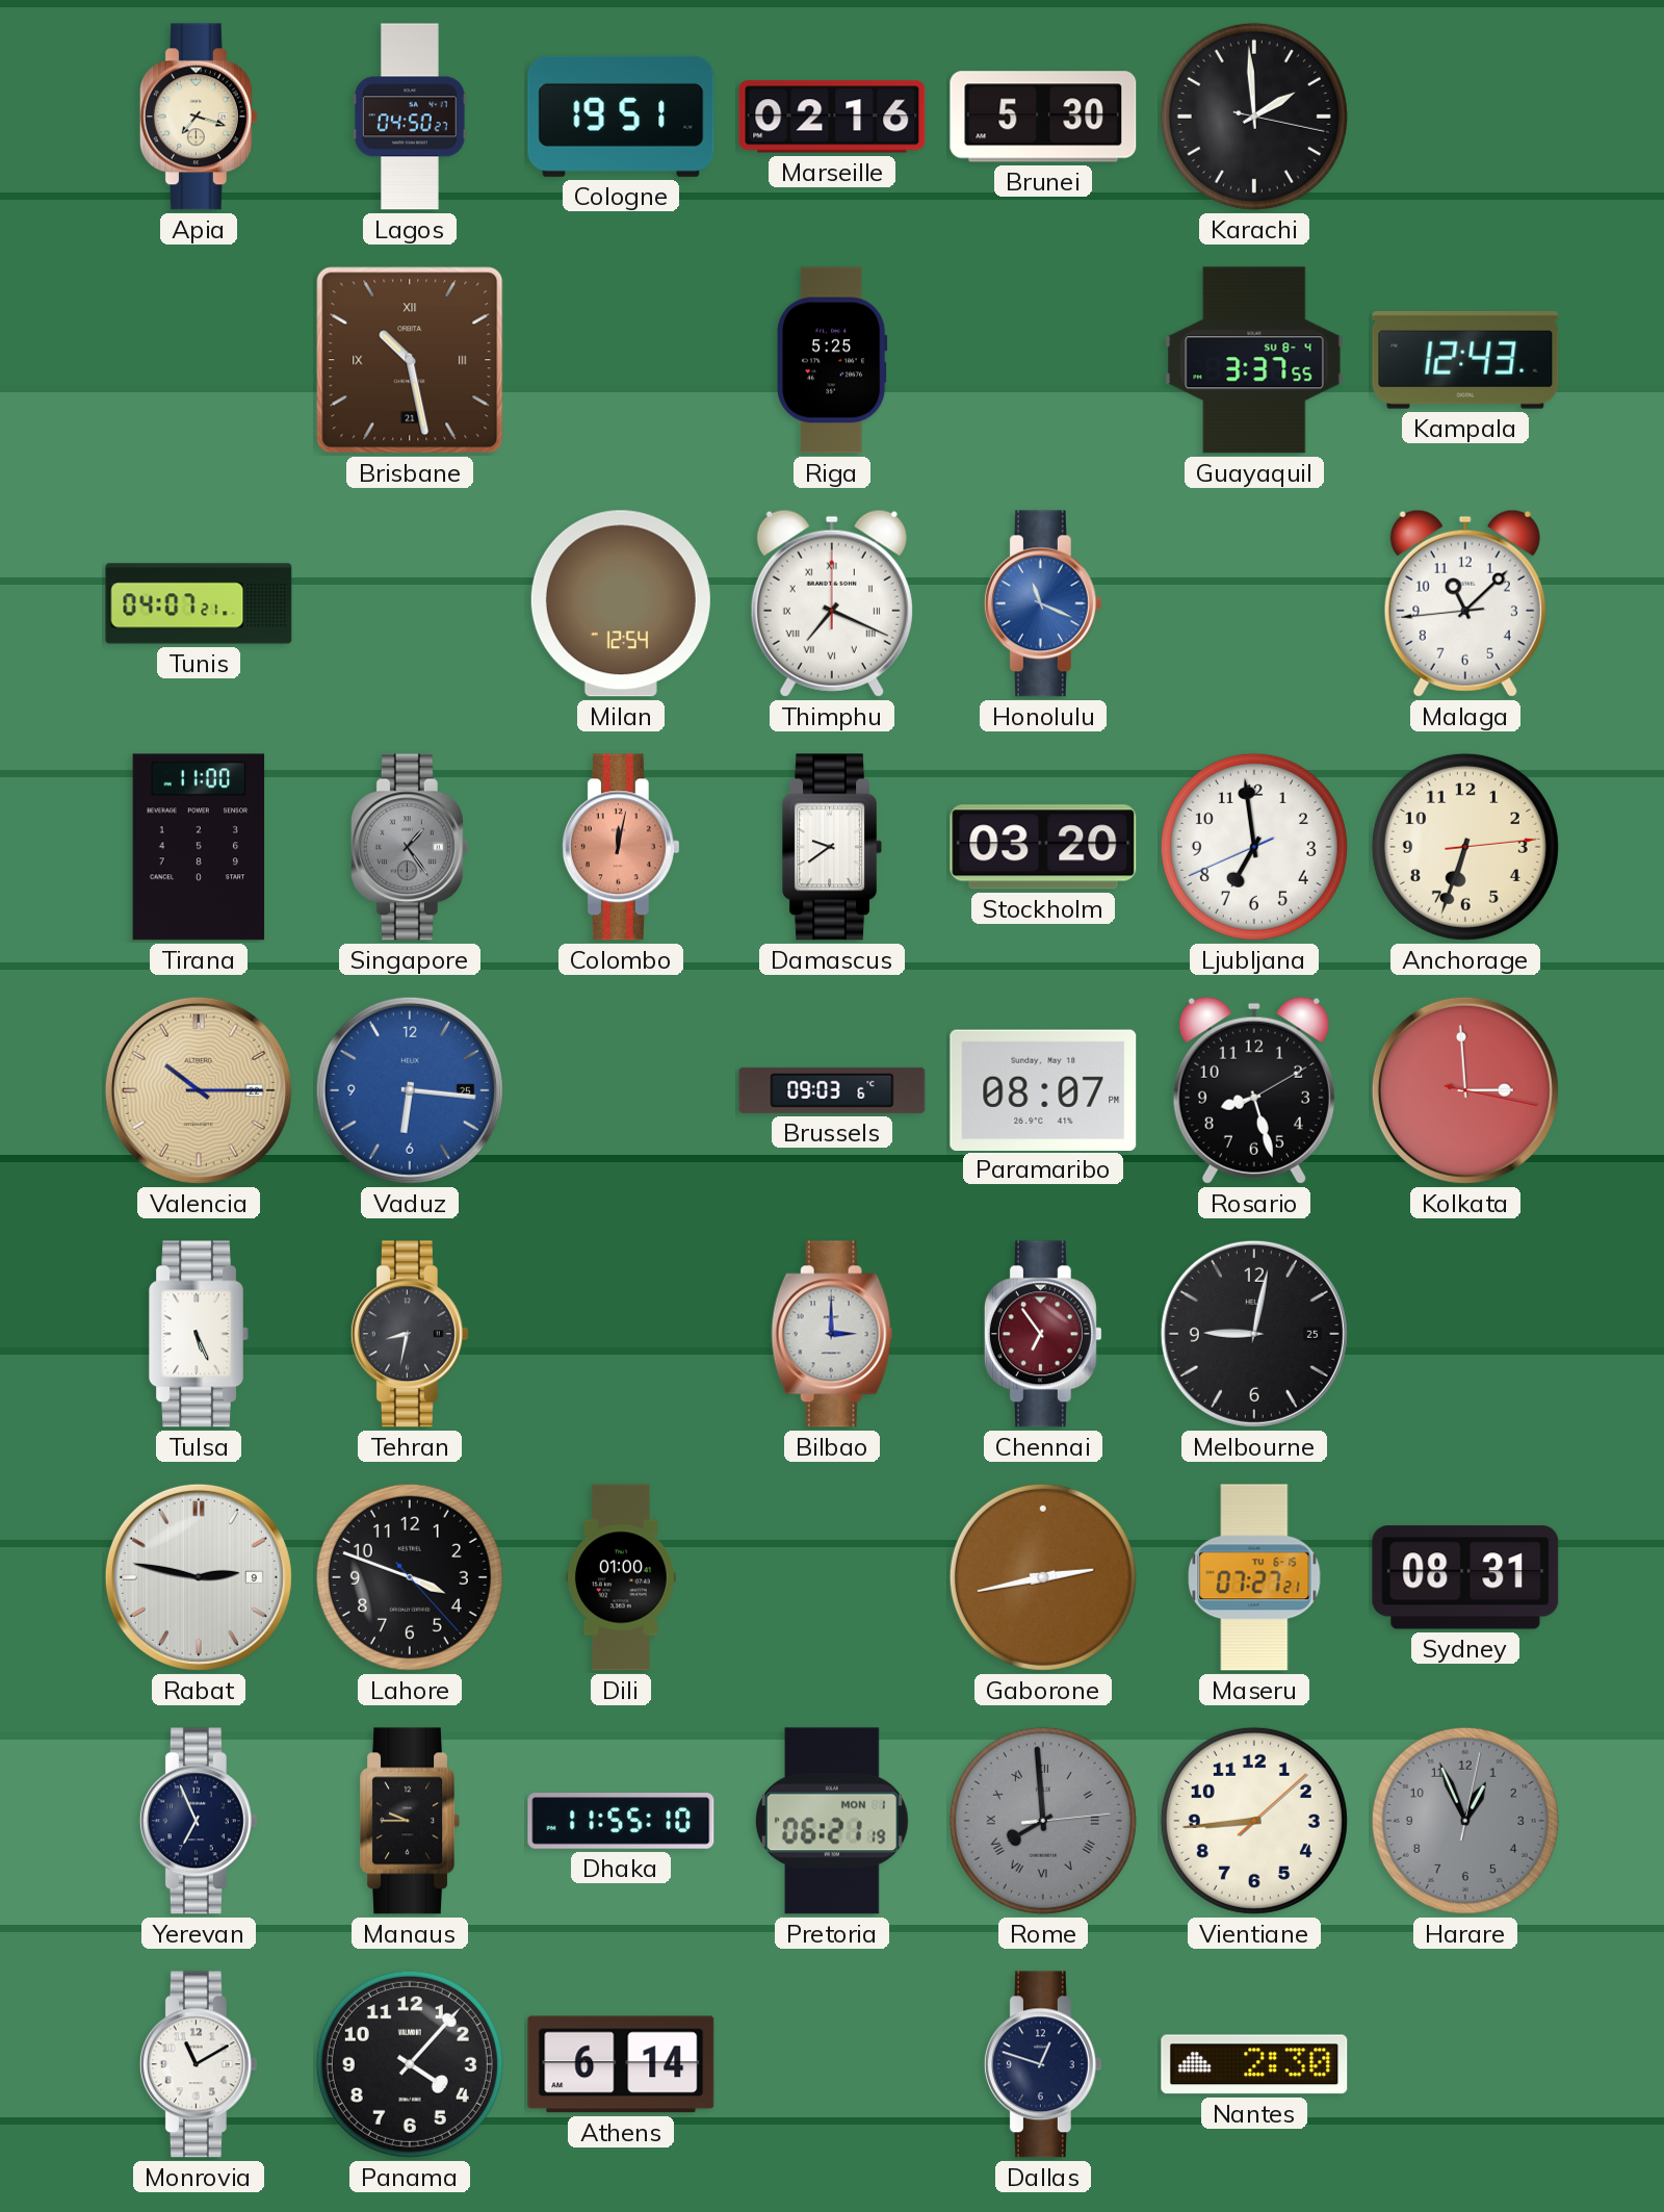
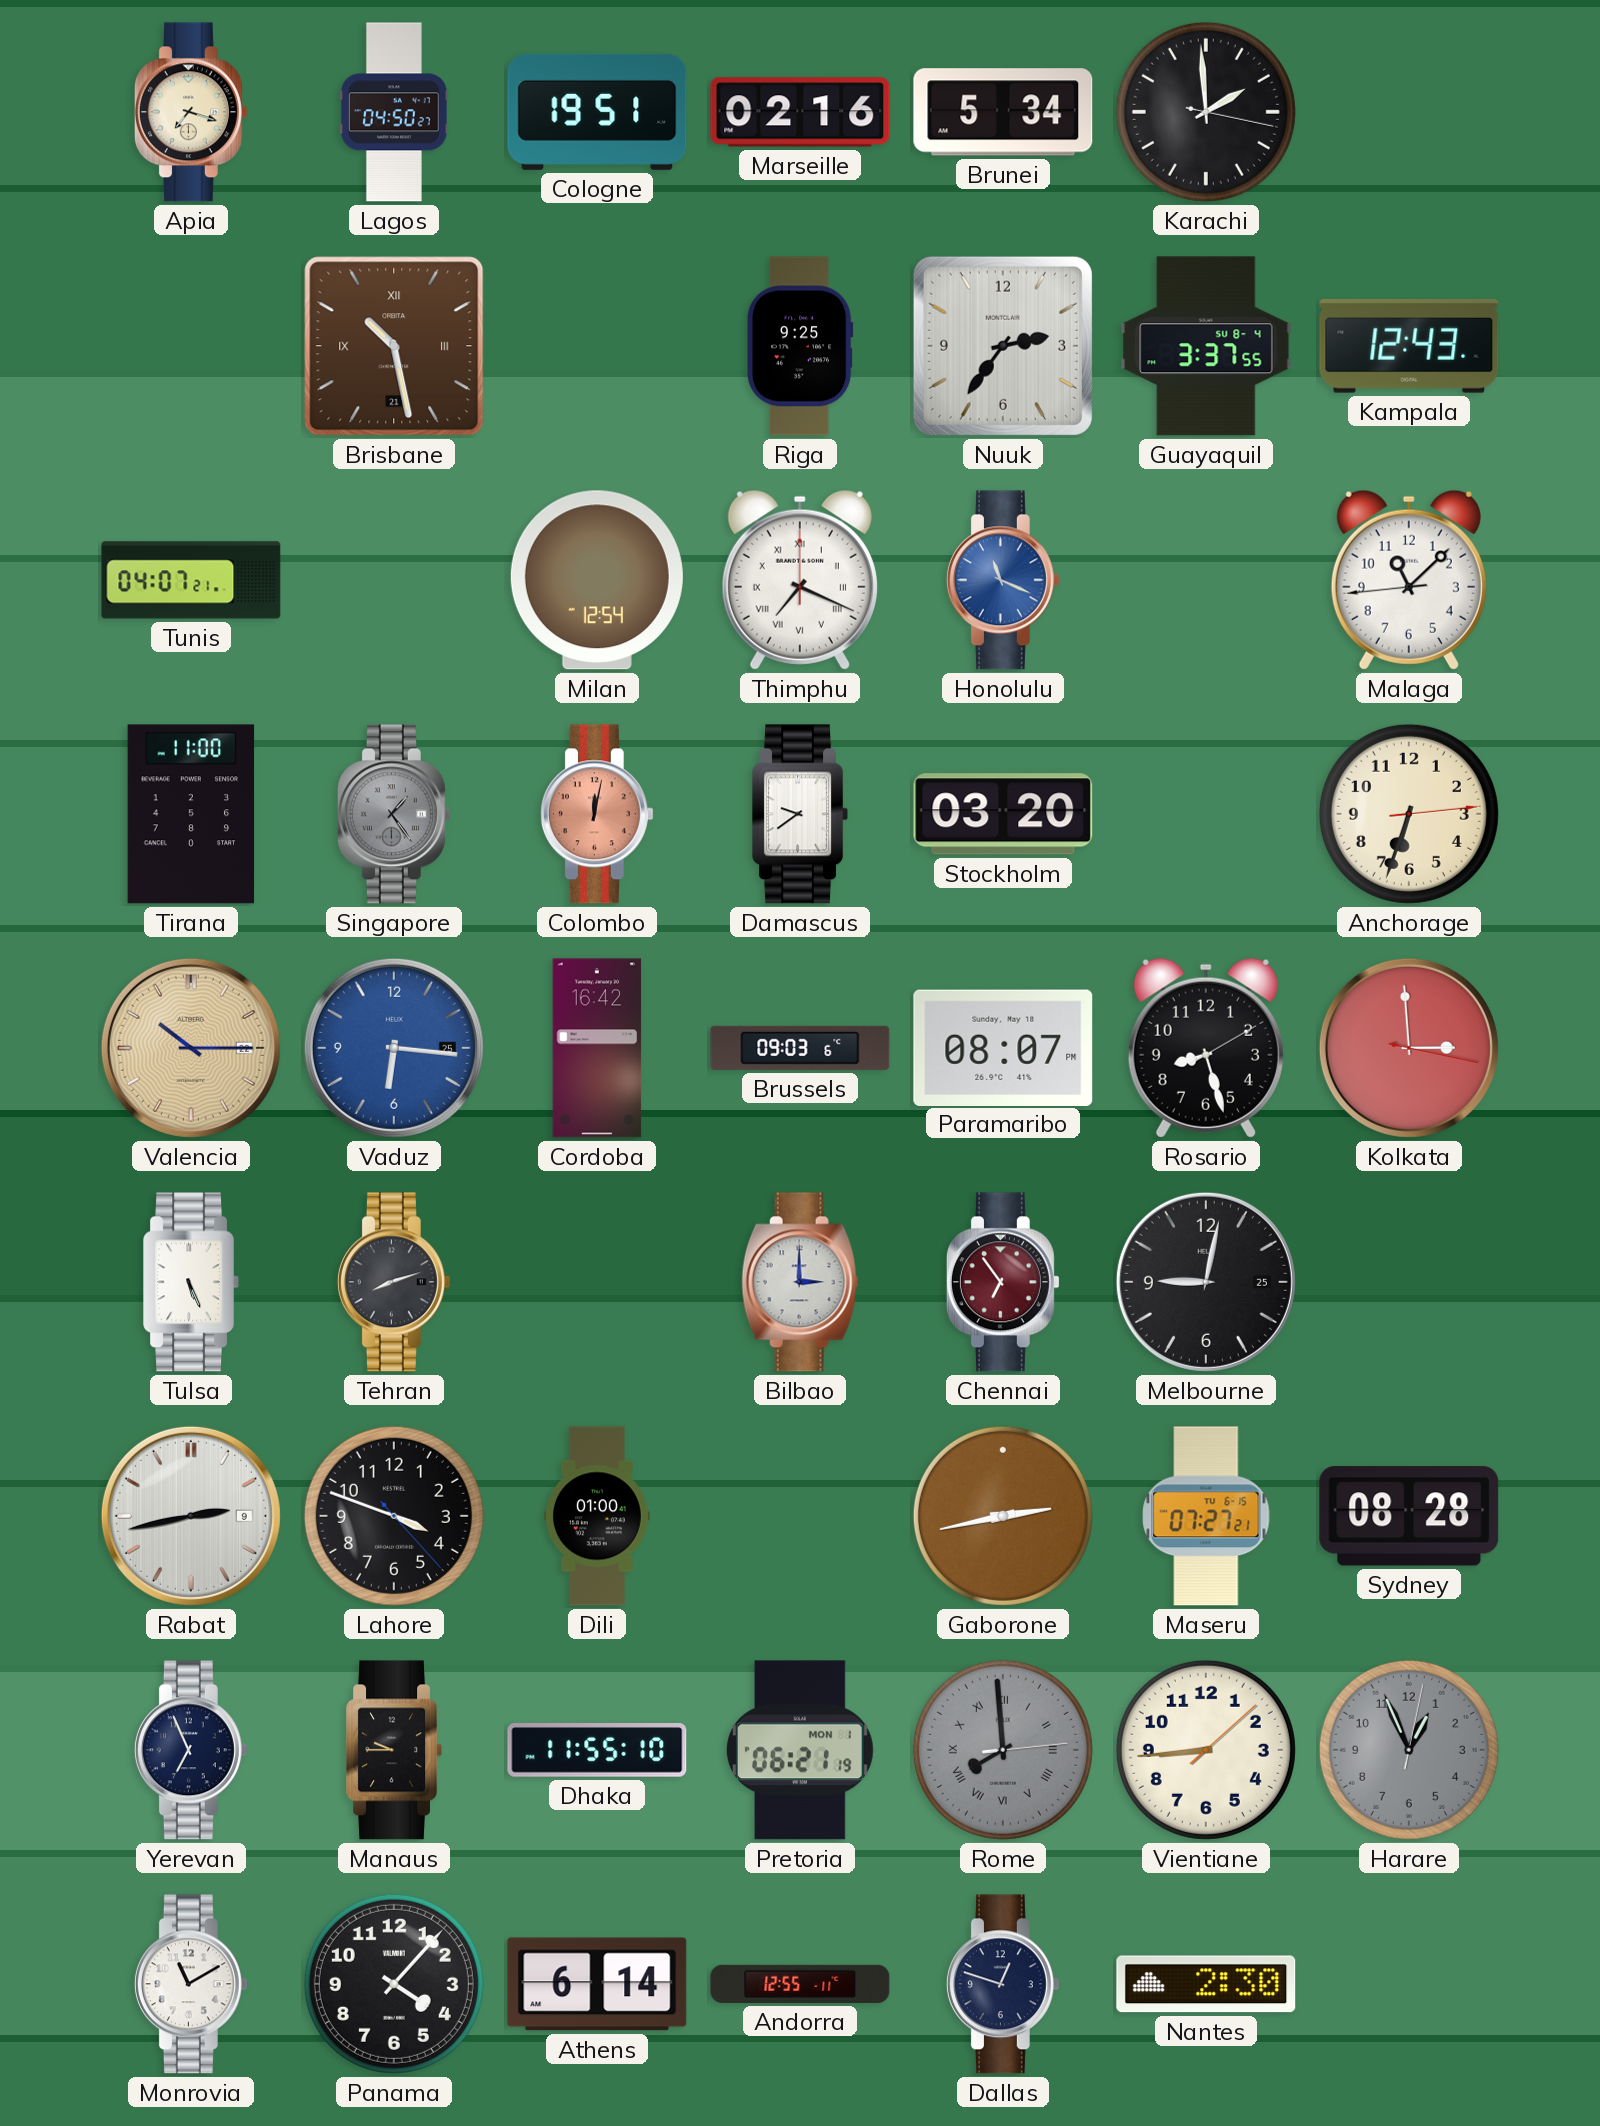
Brunei: 5:30 -> 5:34 (1003, 112)
Riga: 5:25 -> 9:25 (801, 346)
Nuuk: none -> 2:36 (1003, 346)
Ljubljana: 6:58 -> none (1254, 847)
Cordoba: none -> 16:42 (597, 1048)
Tehran: 8:32 -> 8:12 (394, 1282)
Rabat: 2:47 -> 2:43 (191, 1516)
Sydney: 08:31 -> 08:28 (1409, 1516)
Andorra: none -> 12:55 (800, 1984)
